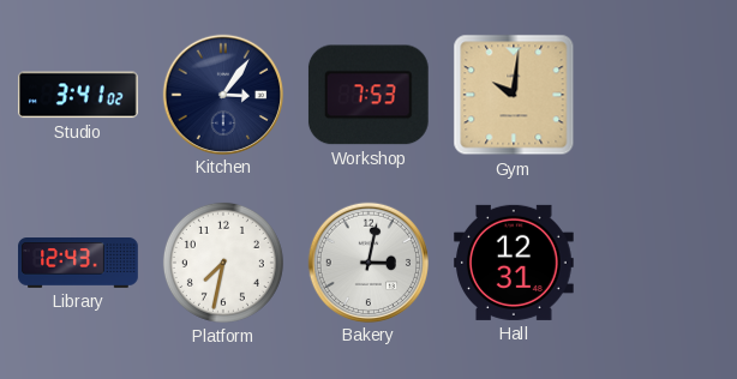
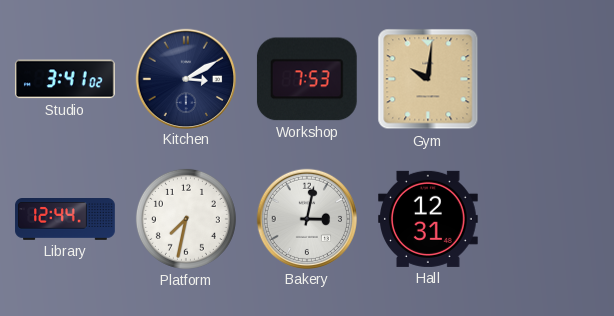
Kitchen: 3:06 -> 3:10 (185, 78)
Library: 12:43 -> 12:44 (65, 220)
